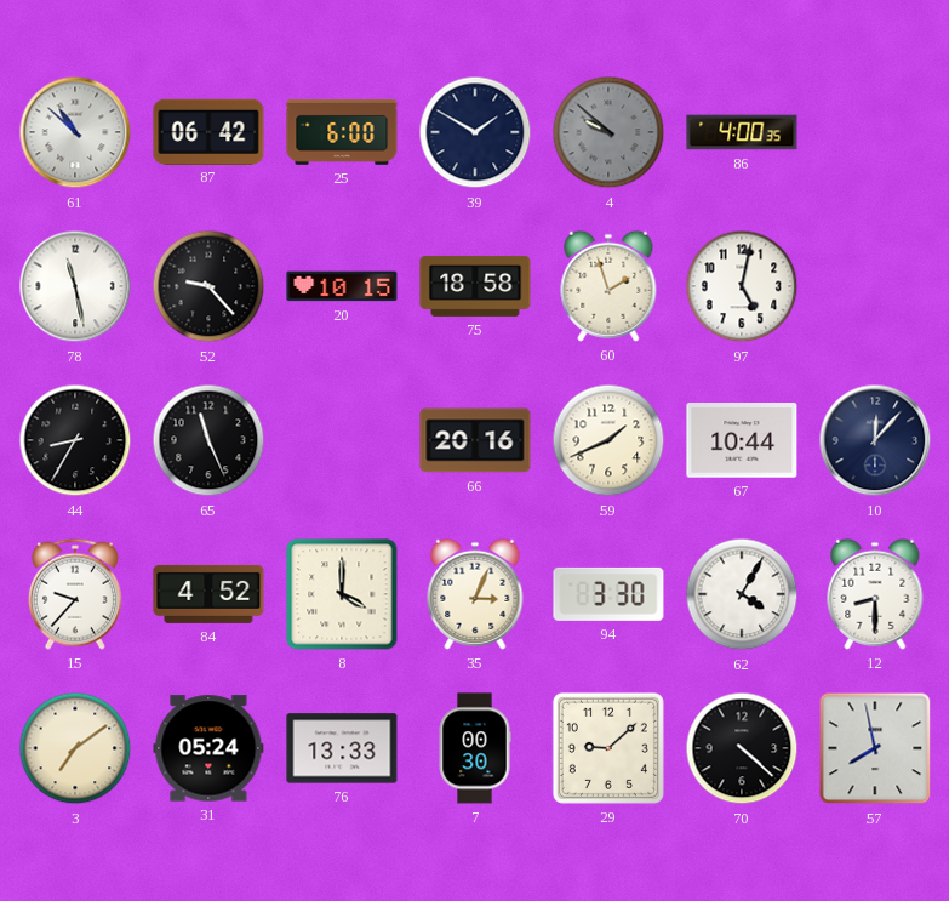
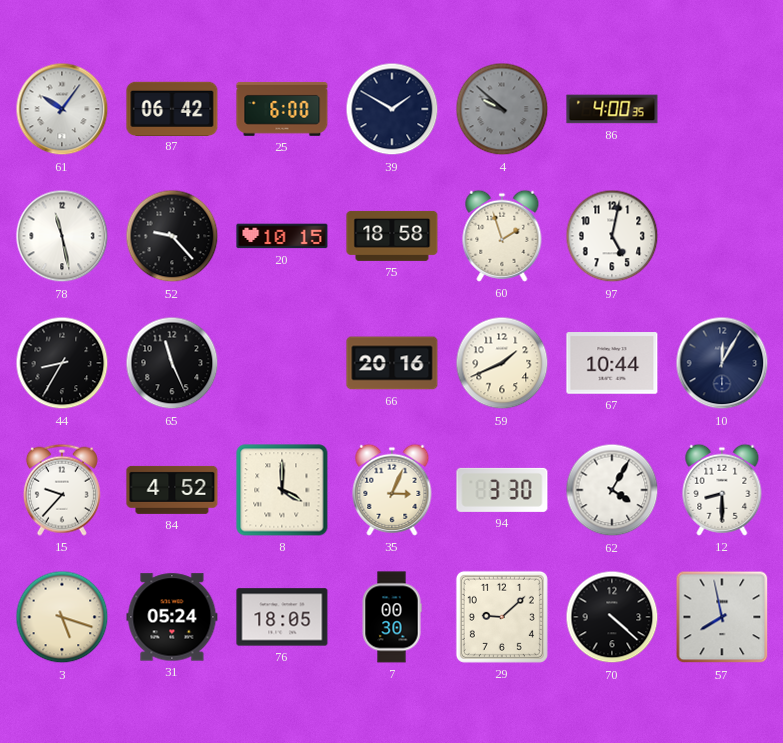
61: 10:52 -> 10:06 (62, 109)
10: 12:07 -> 12:05 (722, 363)
3: 7:09 -> 5:18 (62, 617)
76: 13:33 -> 18:05 (282, 617)
